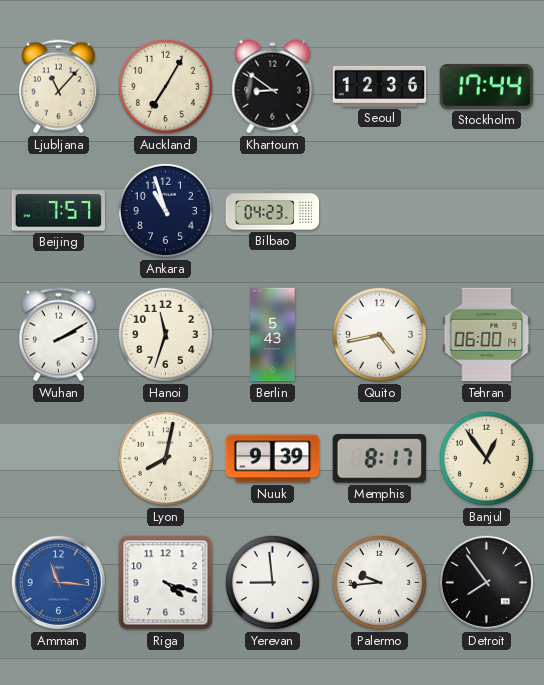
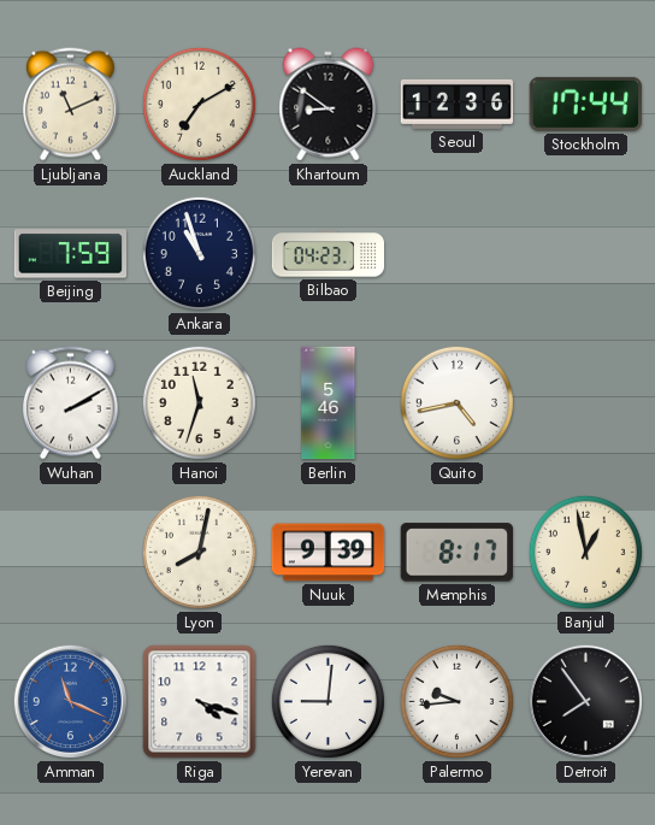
Ljubljana: 11:07 -> 11:11 (70, 105)
Auckland: 7:05 -> 7:10 (199, 104)
Beijing: 7:57 -> 7:59 (70, 254)
Berlin: 5:43 -> 5:46 (329, 403)
Tehran: 06:00 -> none (487, 335)
Banjul: 12:54 -> 12:58 (585, 552)
Amman: 11:16 -> 11:19 (70, 701)
Yerevan: 8:59 -> 9:01 (327, 701)
